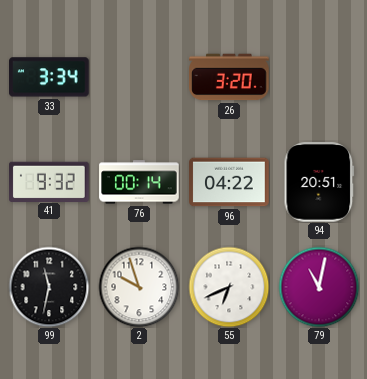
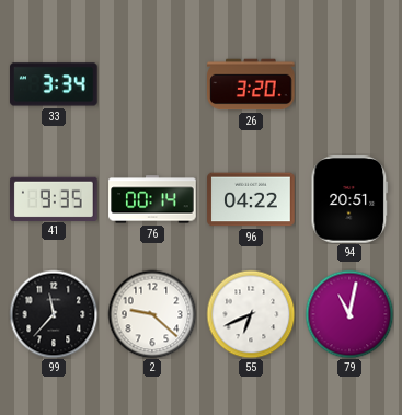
41: 9:32 -> 9:35 (55, 198)
99: 11:32 -> 11:37 (54, 314)
2: 9:57 -> 9:22 (152, 314)
